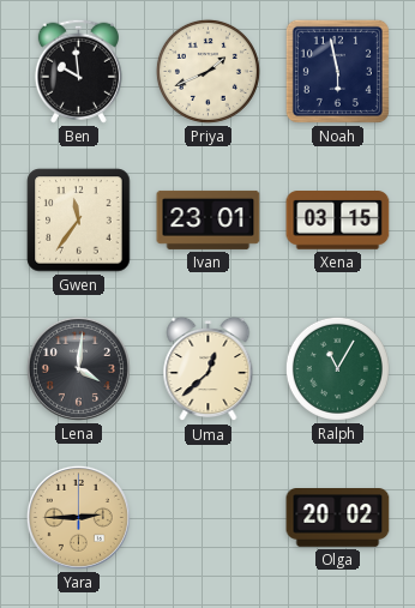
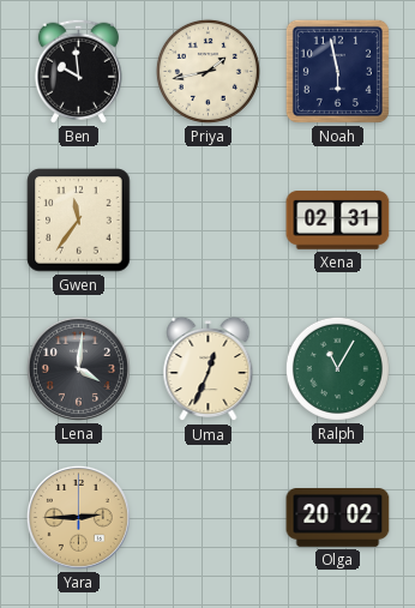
Priya: 1:41 -> 1:43 (207, 71)
Ivan: 23:01 -> none (209, 219)
Xena: 03:15 -> 02:31 (338, 221)
Uma: 12:38 -> 12:34 (209, 369)
